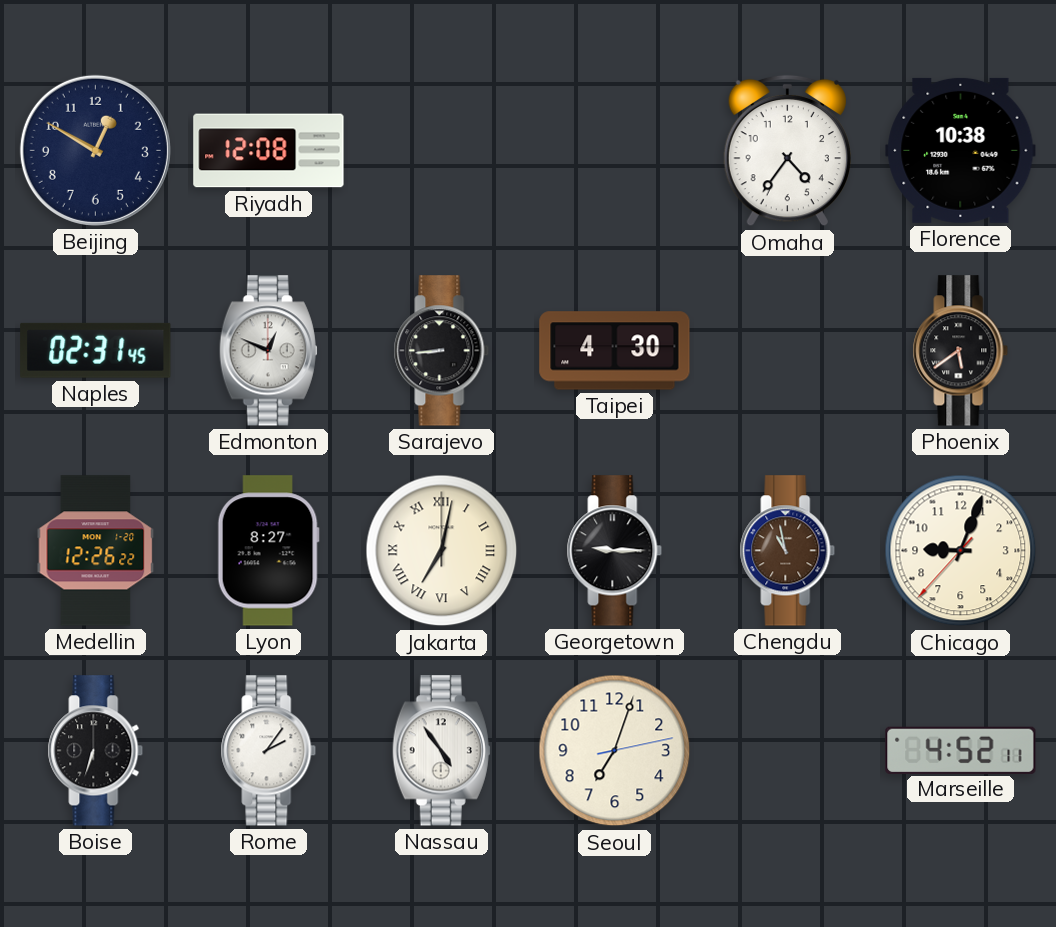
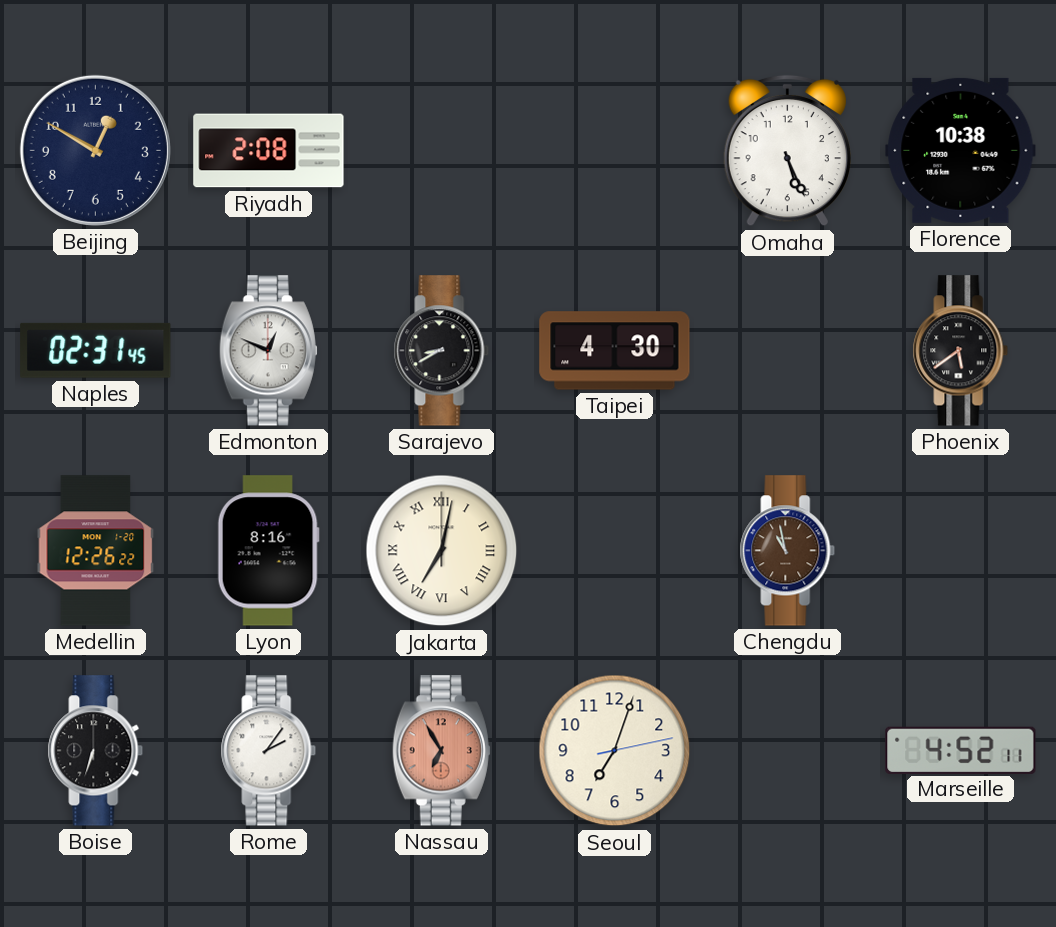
Riyadh: 12:08 -> 2:08 (269, 151)
Omaha: 4:36 -> 5:26 (787, 151)
Sarajevo: 8:44 -> 8:40 (442, 351)
Lyon: 8:27 -> 8:16 (268, 551)
Georgetown: 9:15 -> none (615, 551)
Chicago: 9:03 -> none (961, 551)
Nassau: 4:54 -> 6:55 (441, 751)
Nassau dial: white -> salmon (441, 751)
